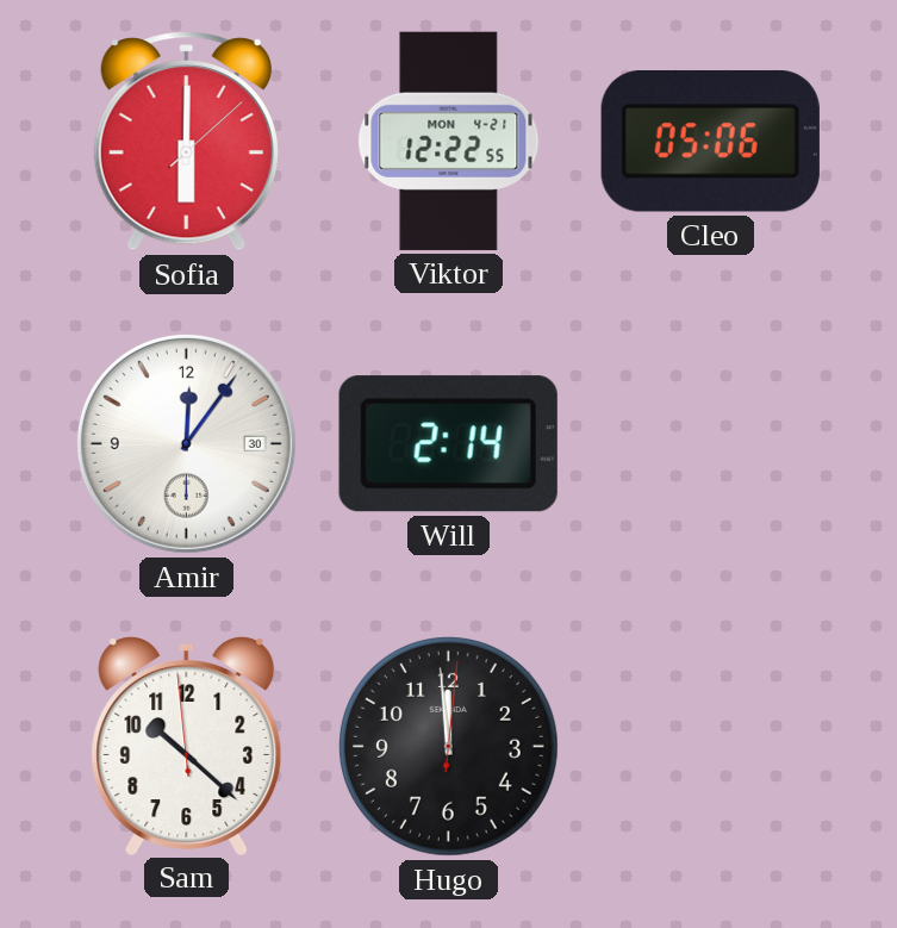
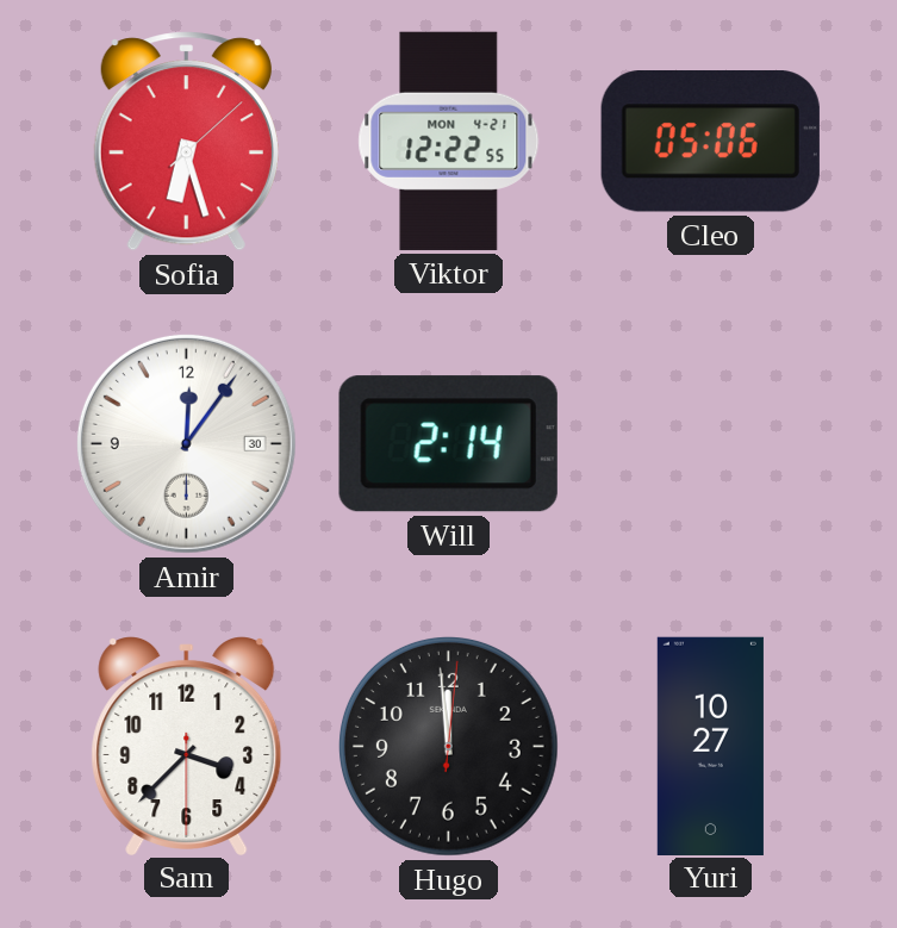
Sofia: 6:00 -> 6:27 (186, 142)
Sam: 10:21 -> 3:37 (187, 746)
Yuri: none -> 10:27 (710, 746)
